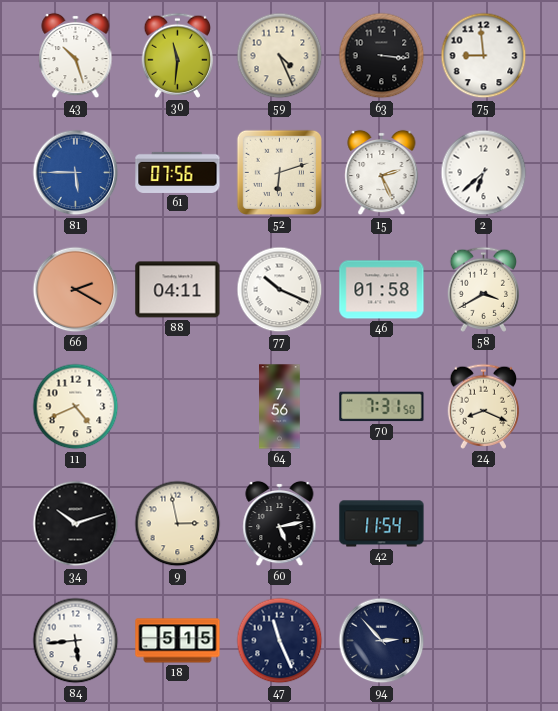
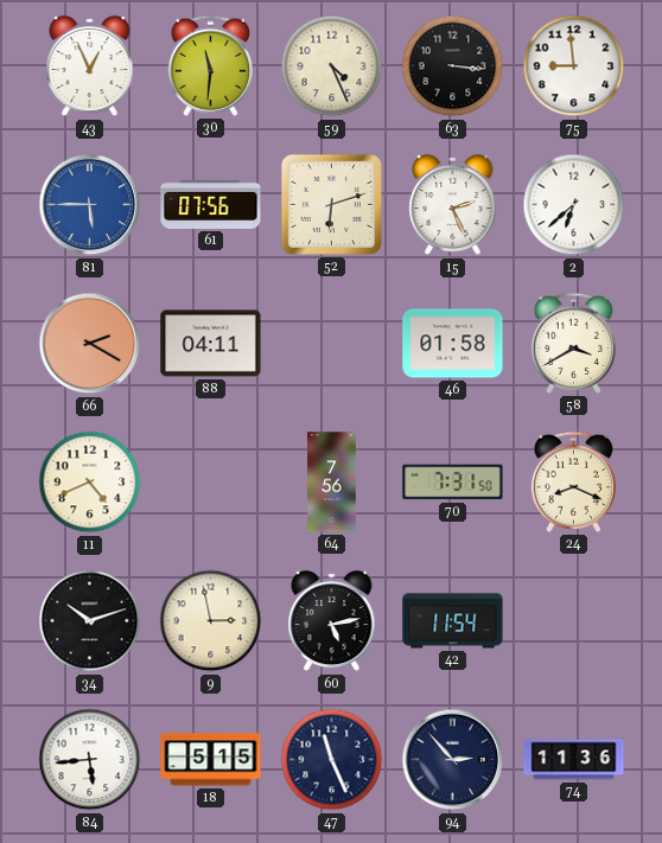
43: 10:27 -> 12:56 (90, 66)
77: 10:19 -> none (280, 290)
74: none -> 11:36 (574, 760)
